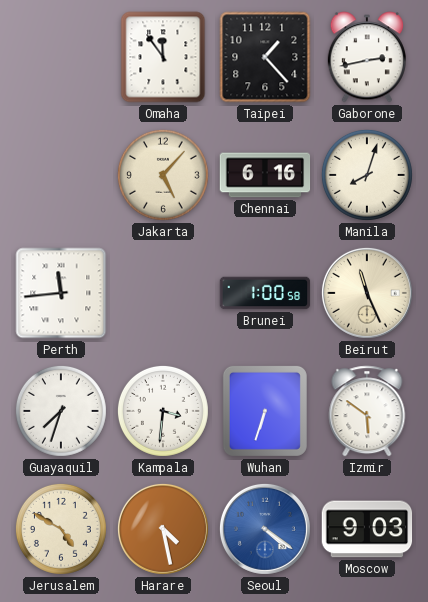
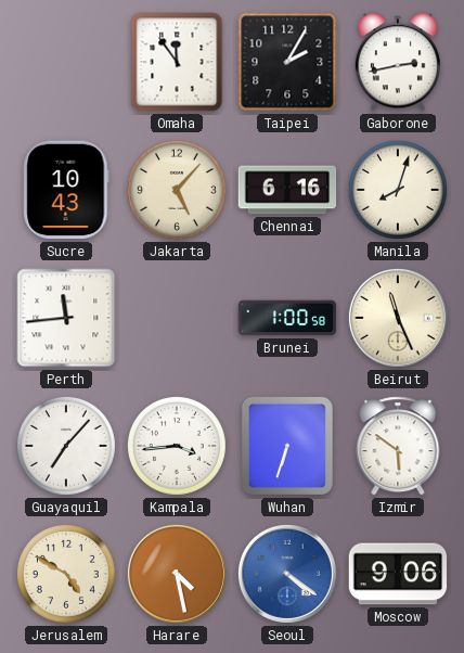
Taipei: 1:23 -> 2:05 (287, 62)
Sucre: none -> 10:43 (66, 190)
Guayaquil: 7:33 -> 7:07 (66, 446)
Kampala: 3:31 -> 3:44 (177, 446)
Moscow: 9:03 -> 9:06 (398, 574)
